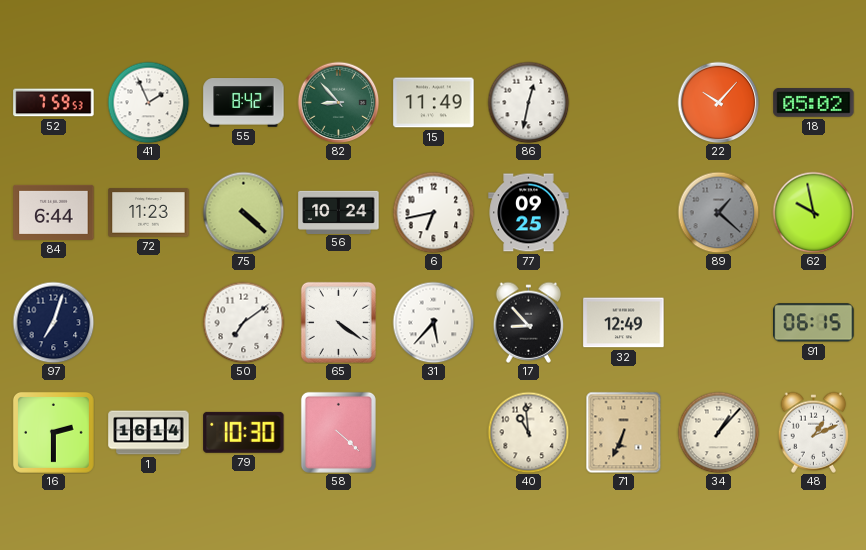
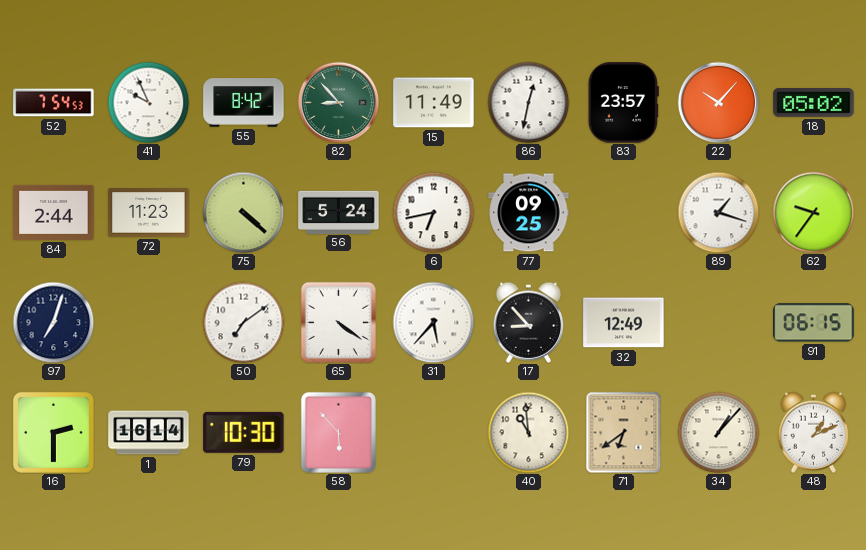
52: 7:59 -> 7:54 (54, 103)
41: 1:56 -> 9:56 (148, 102)
83: none -> 23:57 (623, 103)
84: 6:44 -> 2:44 (54, 212)
56: 10:24 -> 5:24 (339, 212)
89: 1:22 -> 1:18 (718, 212)
89 dial: grey -> white (718, 212)
62: 9:58 -> 9:36 (813, 212)
58: 4:22 -> 5:53 (338, 432)
71: 6:34 -> 6:39 (624, 432)
